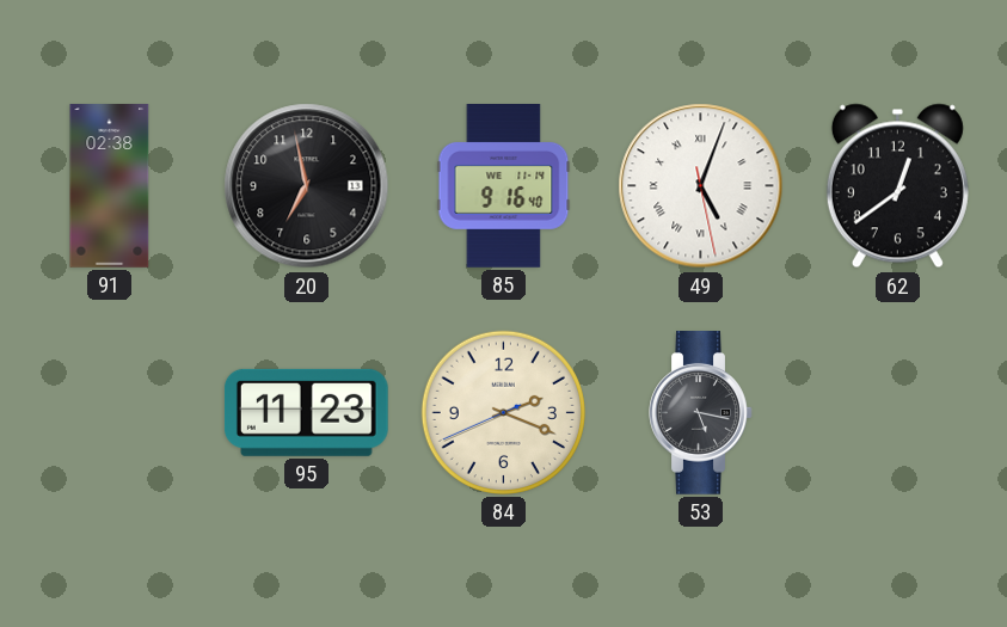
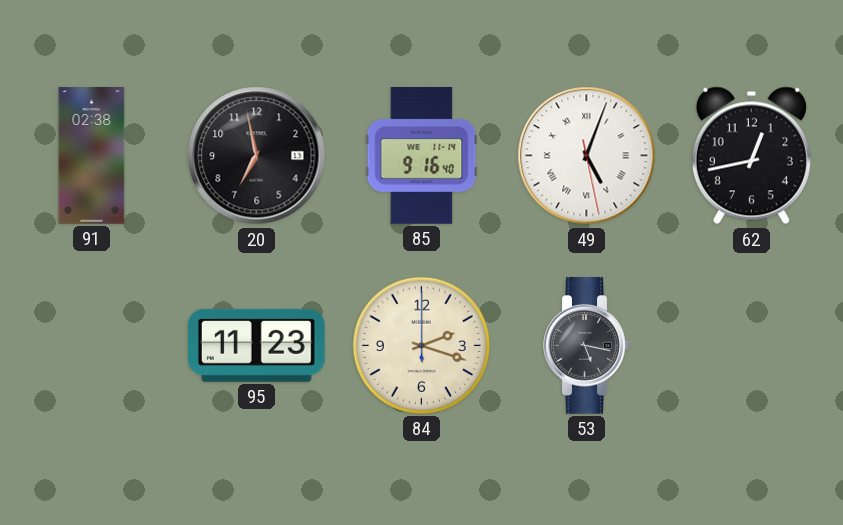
62: 12:39 -> 12:43 (751, 156)
84: 2:18:41 -> 2:18:00 (421, 345)
